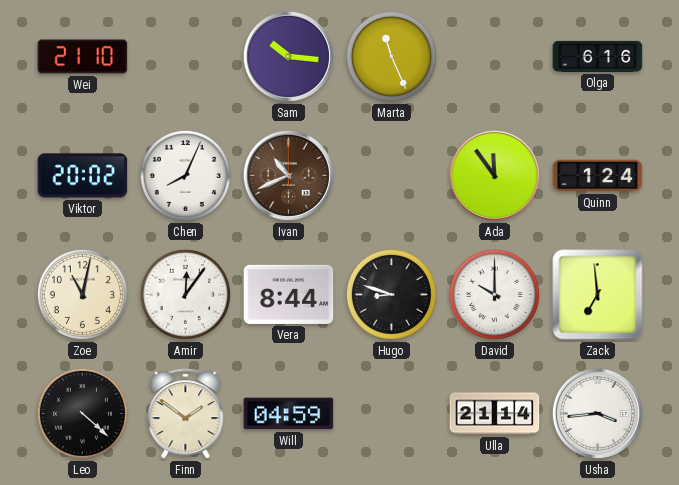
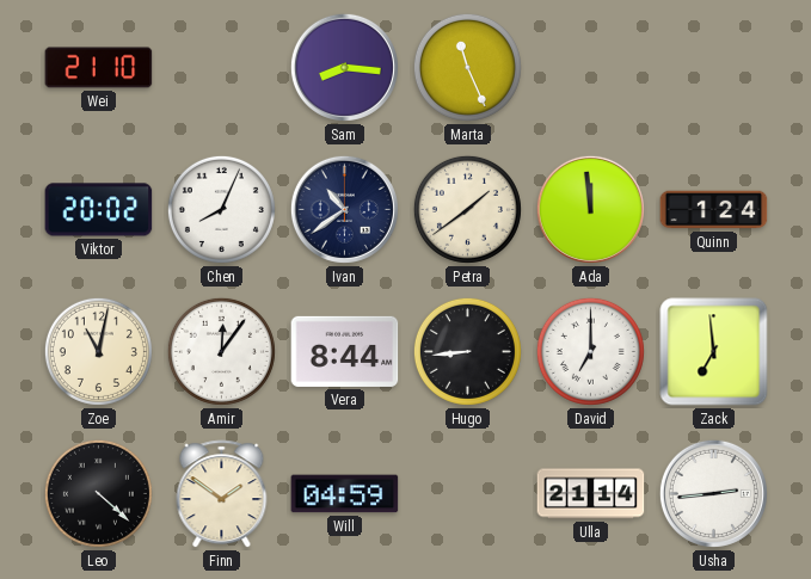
Sam: 10:16 -> 8:16 (344, 67)
Olga: 6:16 -> none (598, 56)
Ivan: 10:41 -> 10:39 (344, 209)
Ivan dial: brown -> navy (344, 209)
Petra: none -> 1:39 (467, 209)
Ada: 11:54 -> 11:59 (590, 209)
Hugo: 8:48 -> 8:44 (467, 351)
David: 10:00 -> 7:00 (590, 351)
Usha: 3:44 -> 2:44 (713, 493)
